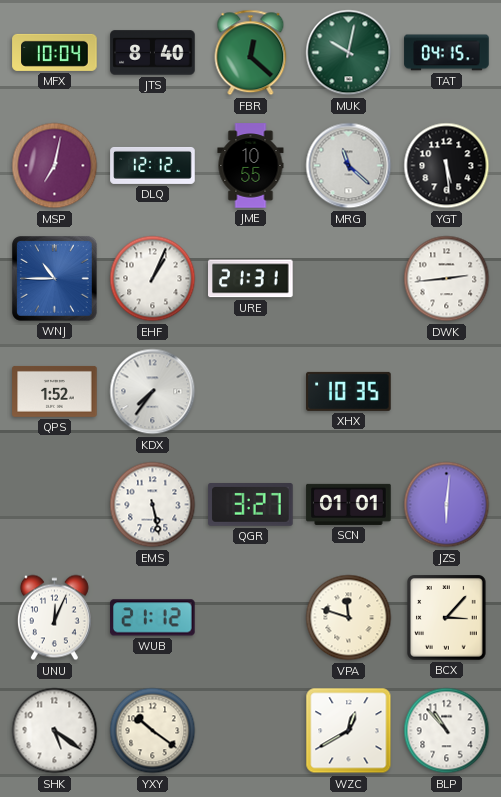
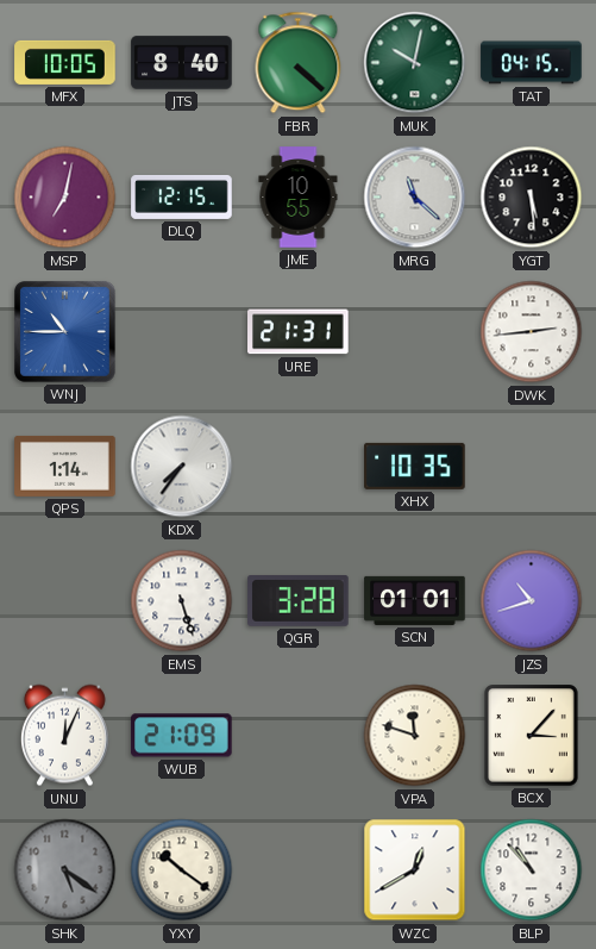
MFX: 10:04 -> 10:05 (65, 62)
FBR: 12:22 -> 4:22 (299, 63)
DLQ: 12:12 -> 12:15 (182, 196)
EHF: 1:04 -> none (153, 279)
QPS: 1:52 -> 1:14 (65, 466)
EMS: 5:28 -> 5:27 (182, 601)
QGR: 3:27 -> 3:28 (299, 601)
JZS: 6:01 -> 10:42 (532, 601)
WUB: 21:12 -> 21:09 (182, 736)
SHK dial: white -> grey (65, 870)
